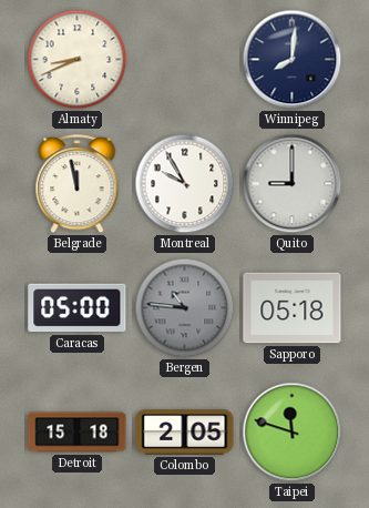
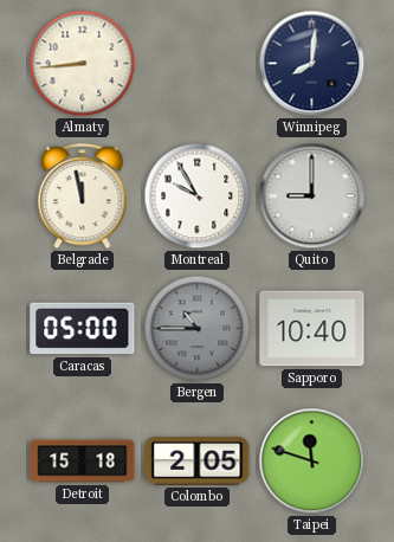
Almaty: 8:41 -> 8:44 (83, 64)
Bergen: 10:46 -> 10:45 (198, 329)
Sapporo: 05:18 -> 10:40 (312, 329)
